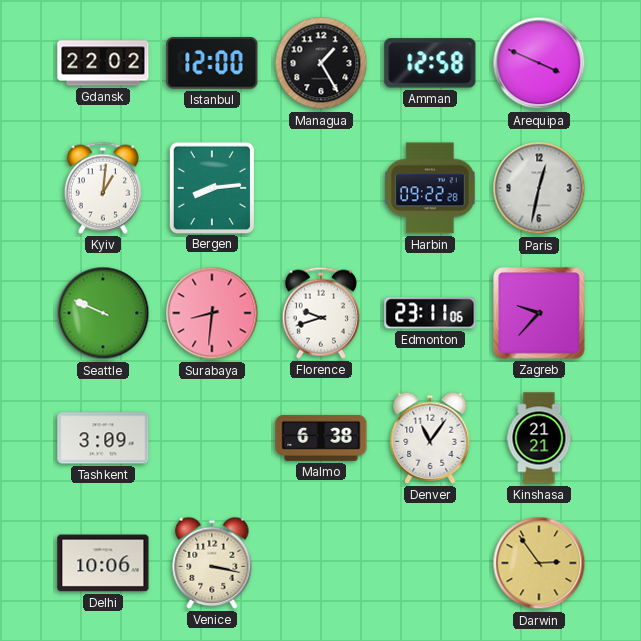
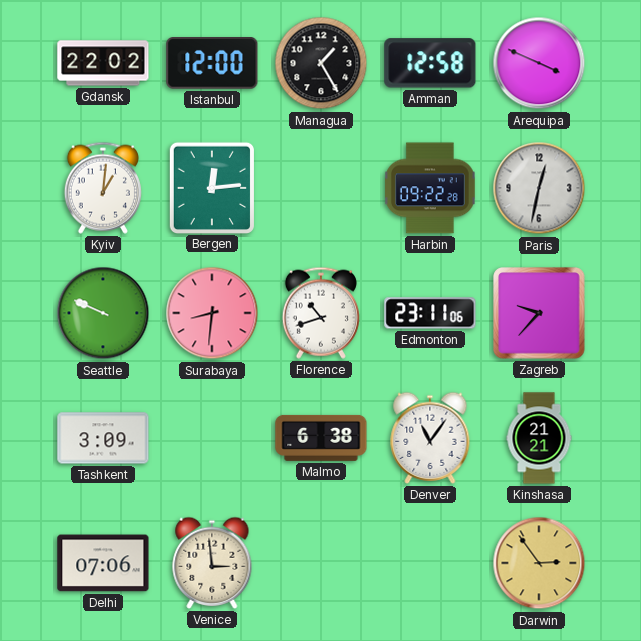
Bergen: 8:14 -> 12:14 (211, 187)
Florence: 9:42 -> 10:42 (321, 313)
Delhi: 10:06 -> 07:06 (103, 563)
Venice: 3:17 -> 2:59 (212, 563)
